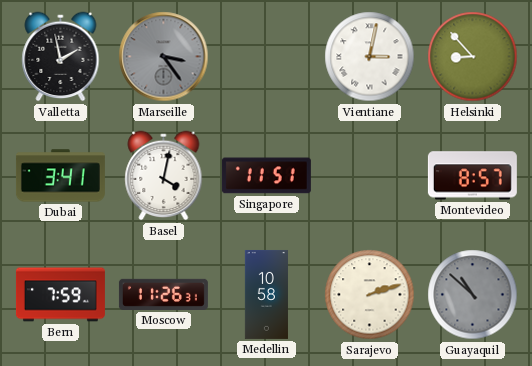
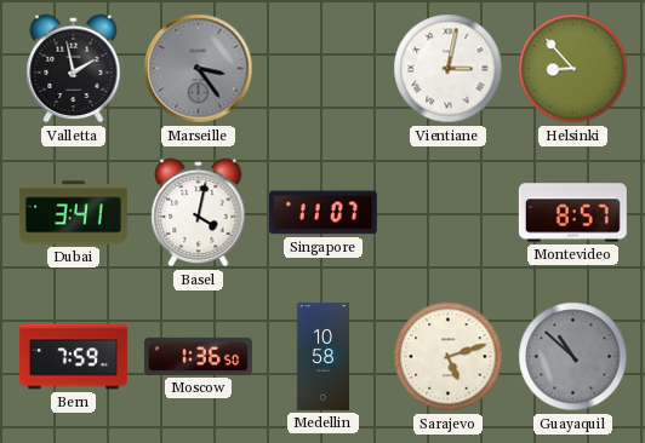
Singapore: 11:51 -> 11:07 (322, 213)
Moscow: 11:26 -> 1:36 (198, 356)
Sarajevo: 2:12 -> 5:12 (449, 357)
